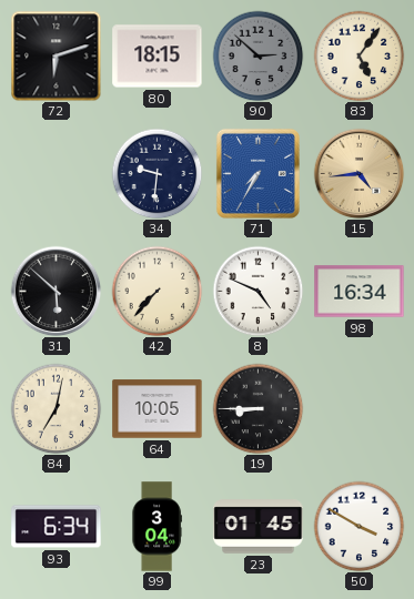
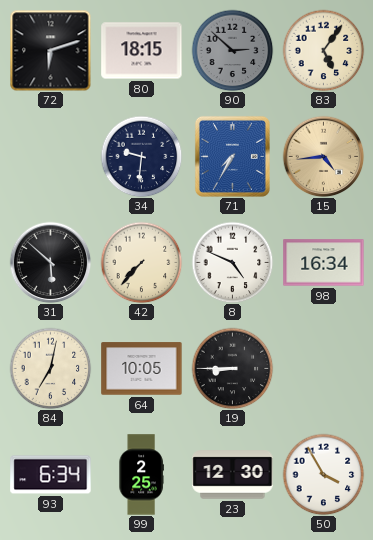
99: 3:04 -> 2:25 (141, 475)
23: 01:45 -> 12:30 (233, 475)
50: 3:50 -> 3:55 (323, 474)
